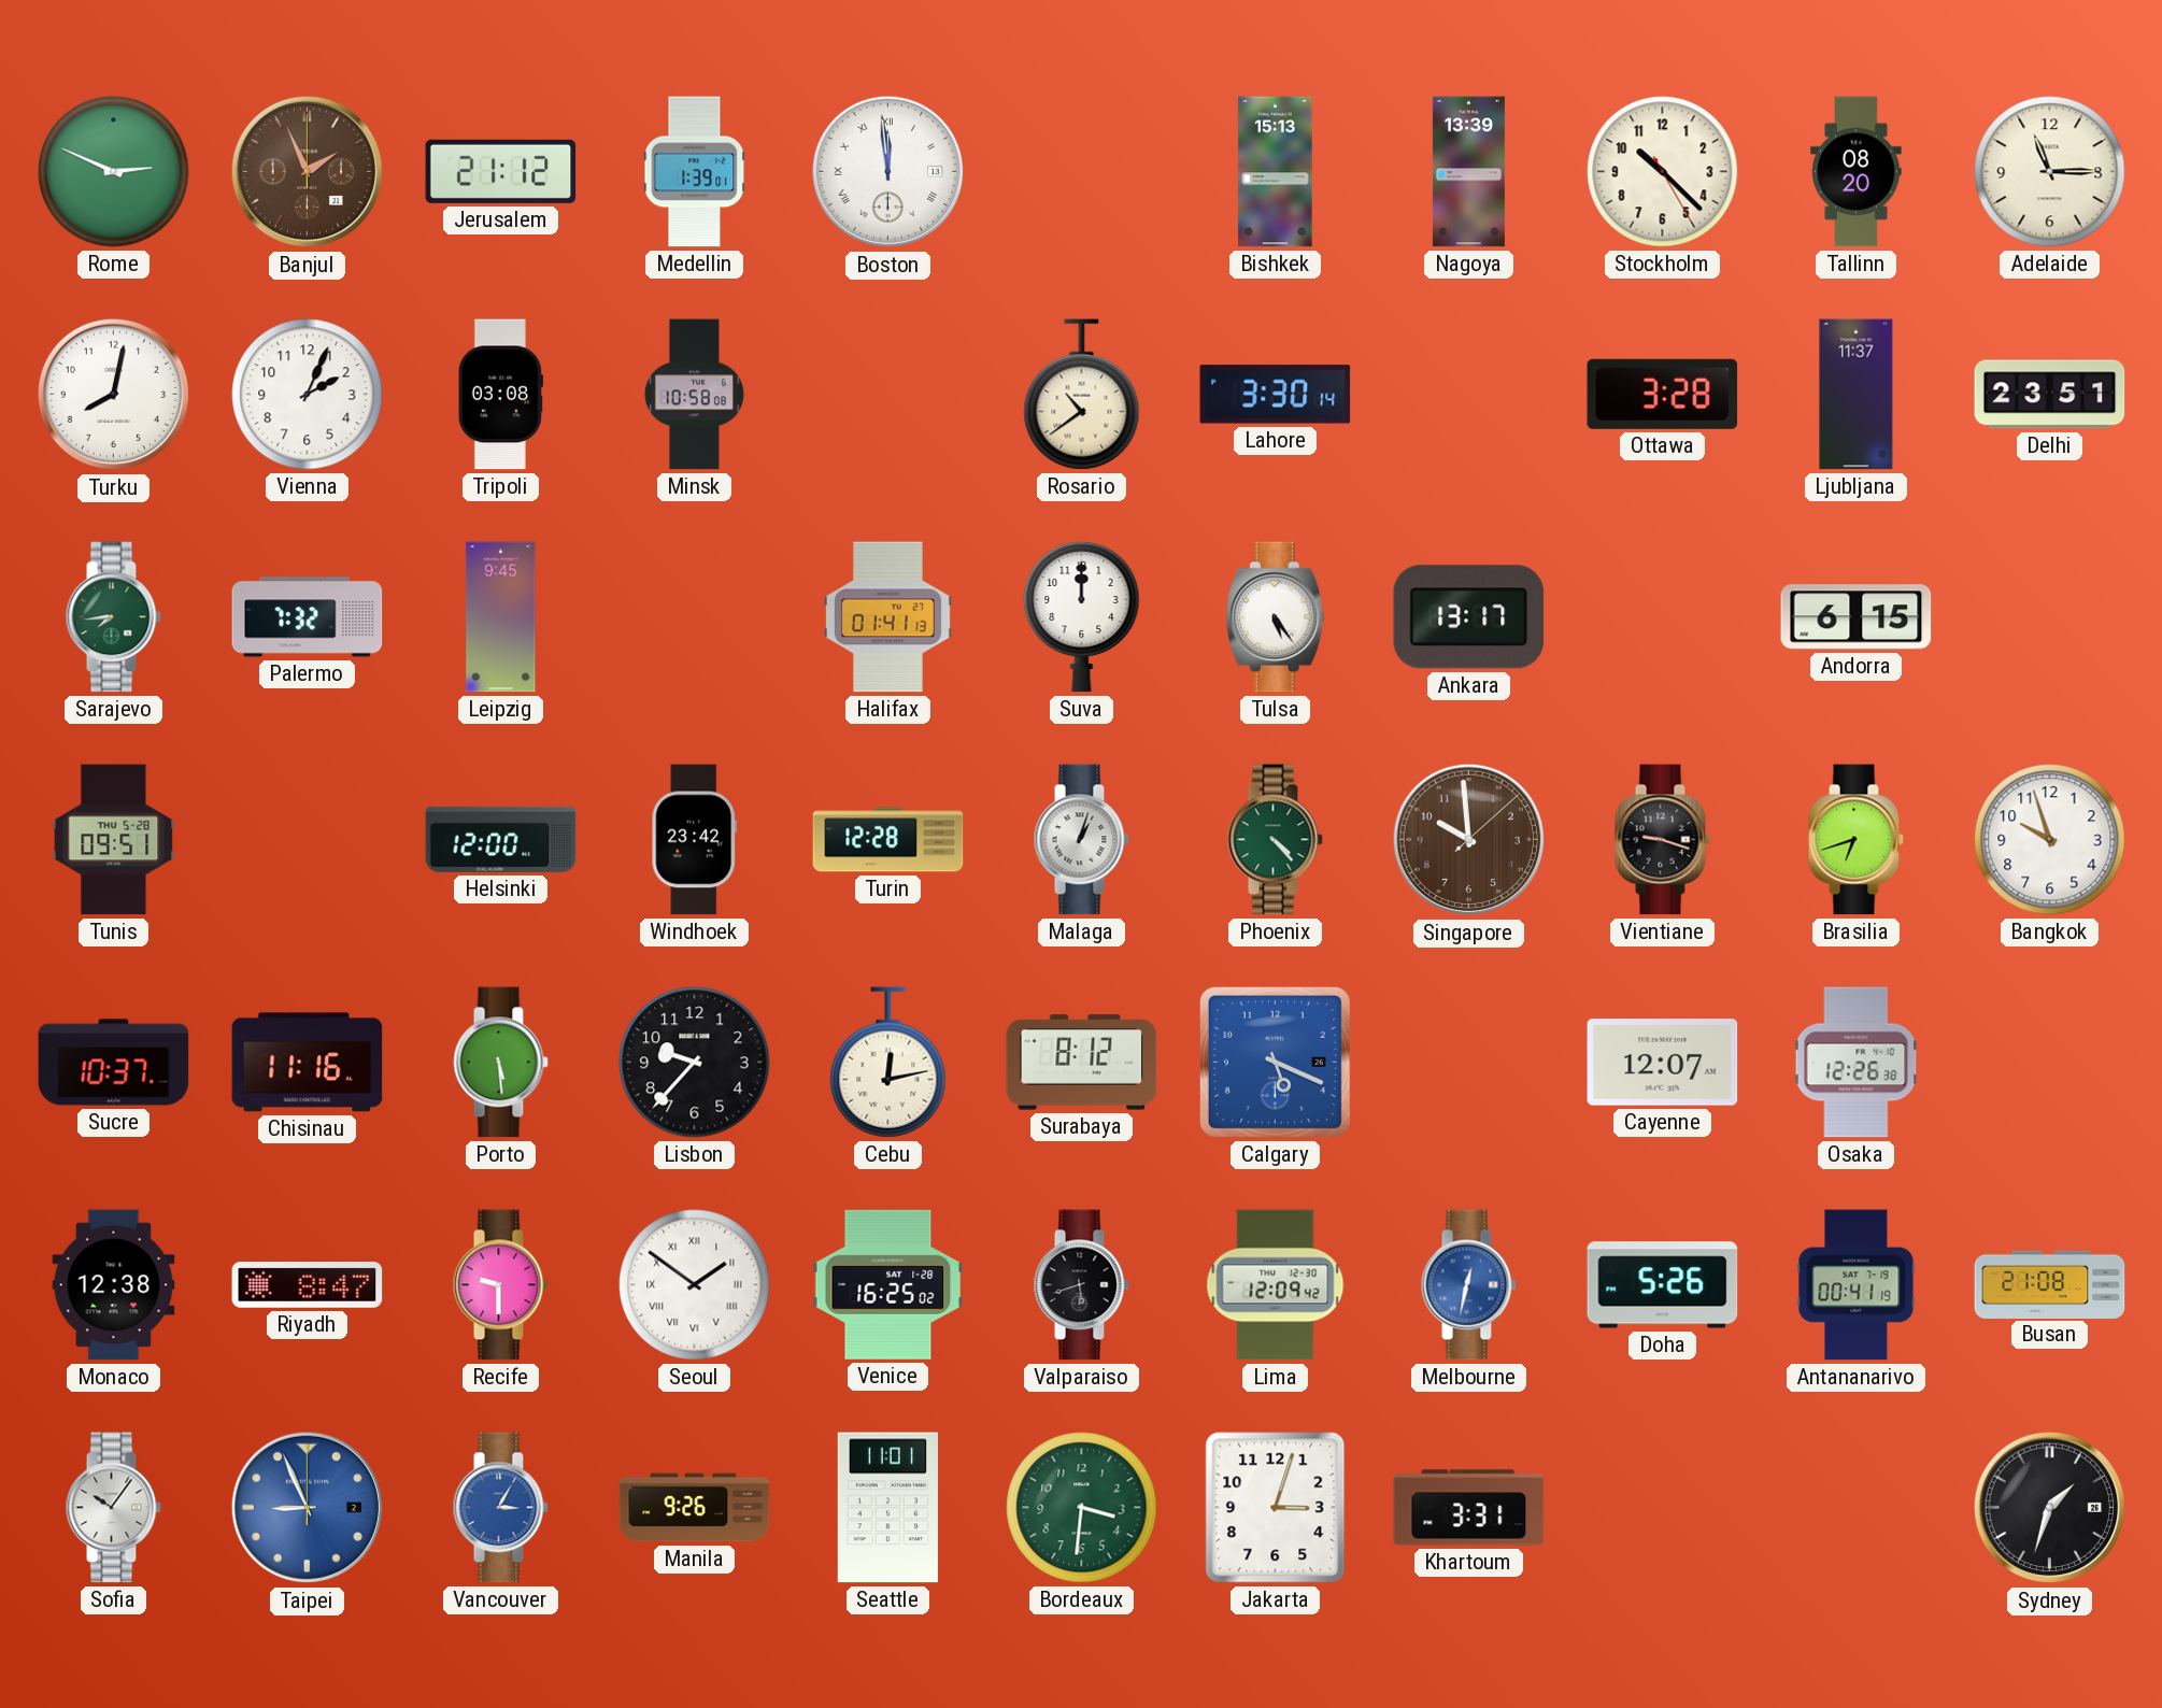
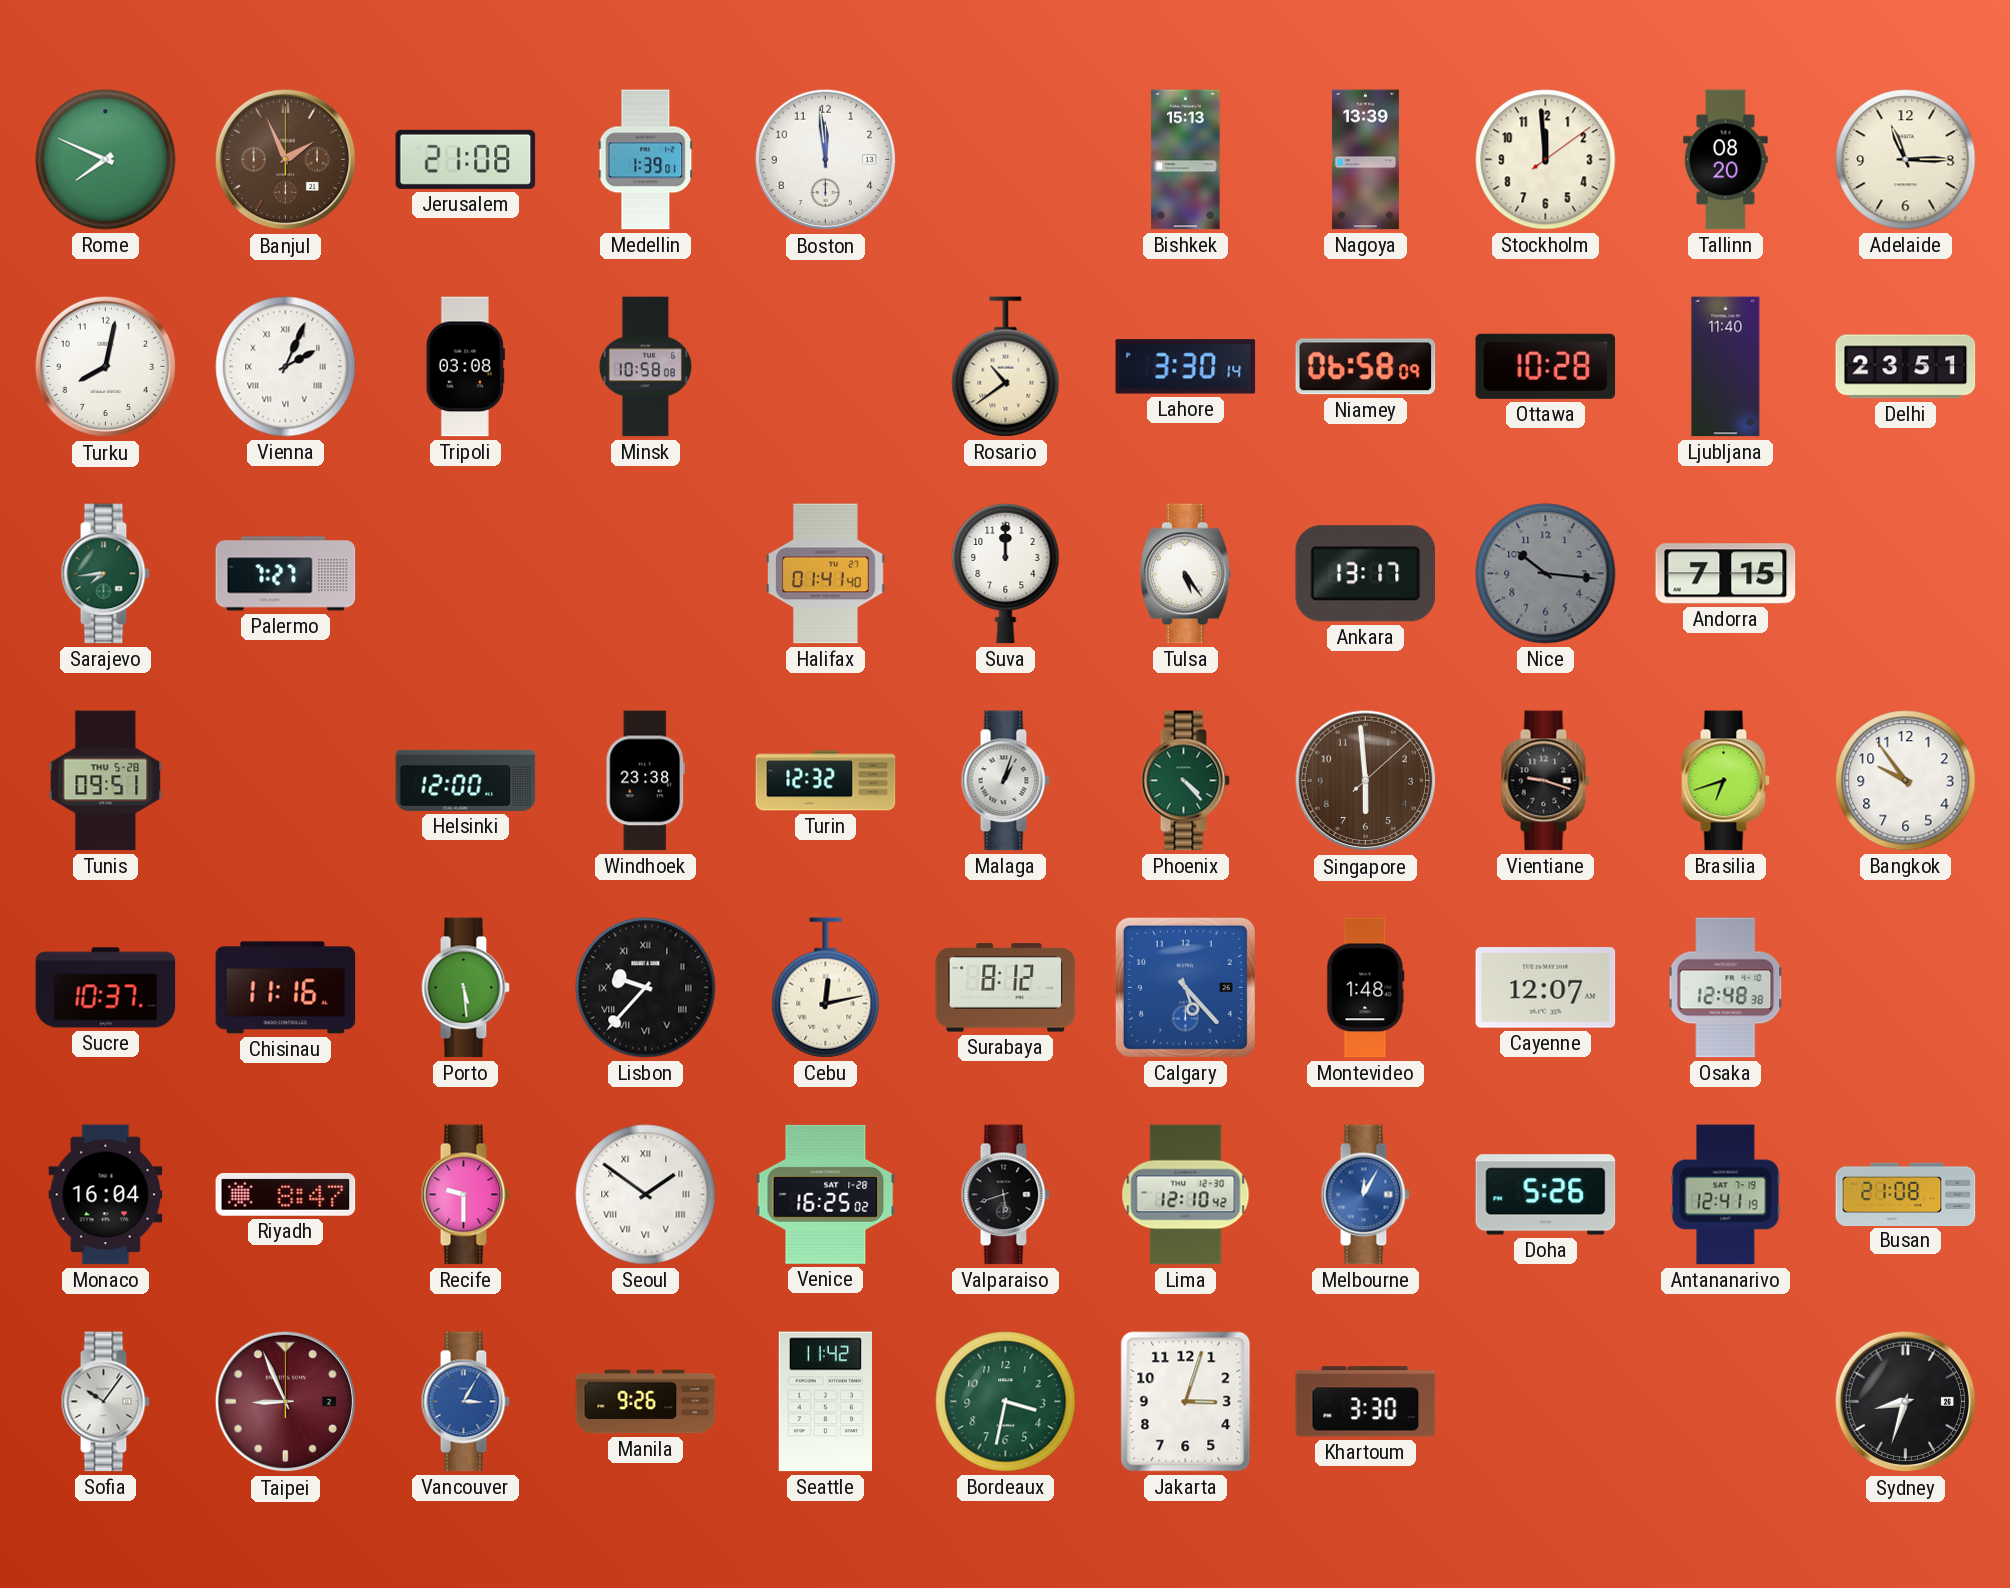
Rome: 2:49 -> 7:49 (106, 160)
Jerusalem: 21:12 -> 21:08 (466, 159)
Boston numerals: Roman -> Arabic (826, 160)
Stockholm: 10:22 -> 11:59 (1546, 160)
Vienna numerals: Arabic -> Roman (286, 367)
Niamey: none -> 06:58 (1366, 367)
Ottawa: 3:28 -> 10:28 (1546, 366)
Ljubljana: 11:37 -> 11:40 (1726, 367)
Palermo: 7:32 -> 7:27 (286, 574)
Leipzig: 9:45 -> none (501, 617)
Halifax: 01:41:13 -> 01:41:40 (826, 574)
Nice: none -> 10:16 (1546, 574)
Andorra: 6:15 -> 7:15 (1726, 574)
Windhoek: 23:42 -> 23:38 (645, 781)
Turin: 12:28 -> 12:32 (826, 781)
Singapore: 9:59 -> 5:59 (1366, 781)
Bangkok: 9:57 -> 9:54 (1906, 781)
Lisbon numerals: Arabic -> Roman (646, 988)
Calgary: 5:19 -> 5:23 (1185, 987)
Montevideo: none -> 1:48 (1366, 988)
Osaka: 12:26 -> 12:48 (1726, 988)
Monaco: 12:38 -> 16:04 (106, 1195)
Lima: 12:09 -> 12:10 (1186, 1195)
Melbourne: 12:32 -> 12:05 (1365, 1195)
Antananarivo: 00:41 -> 12:41 (1726, 1195)
Taipei dial: blue -> burgundy (286, 1402)
Seattle: 11:01 -> 11:42 (825, 1402)
Bordeaux: 3:31 -> 3:32 (1006, 1402)
Khartoum: 3:31 -> 3:30 (1366, 1402)
Sydney: 1:33 -> 8:33 (1906, 1402)
